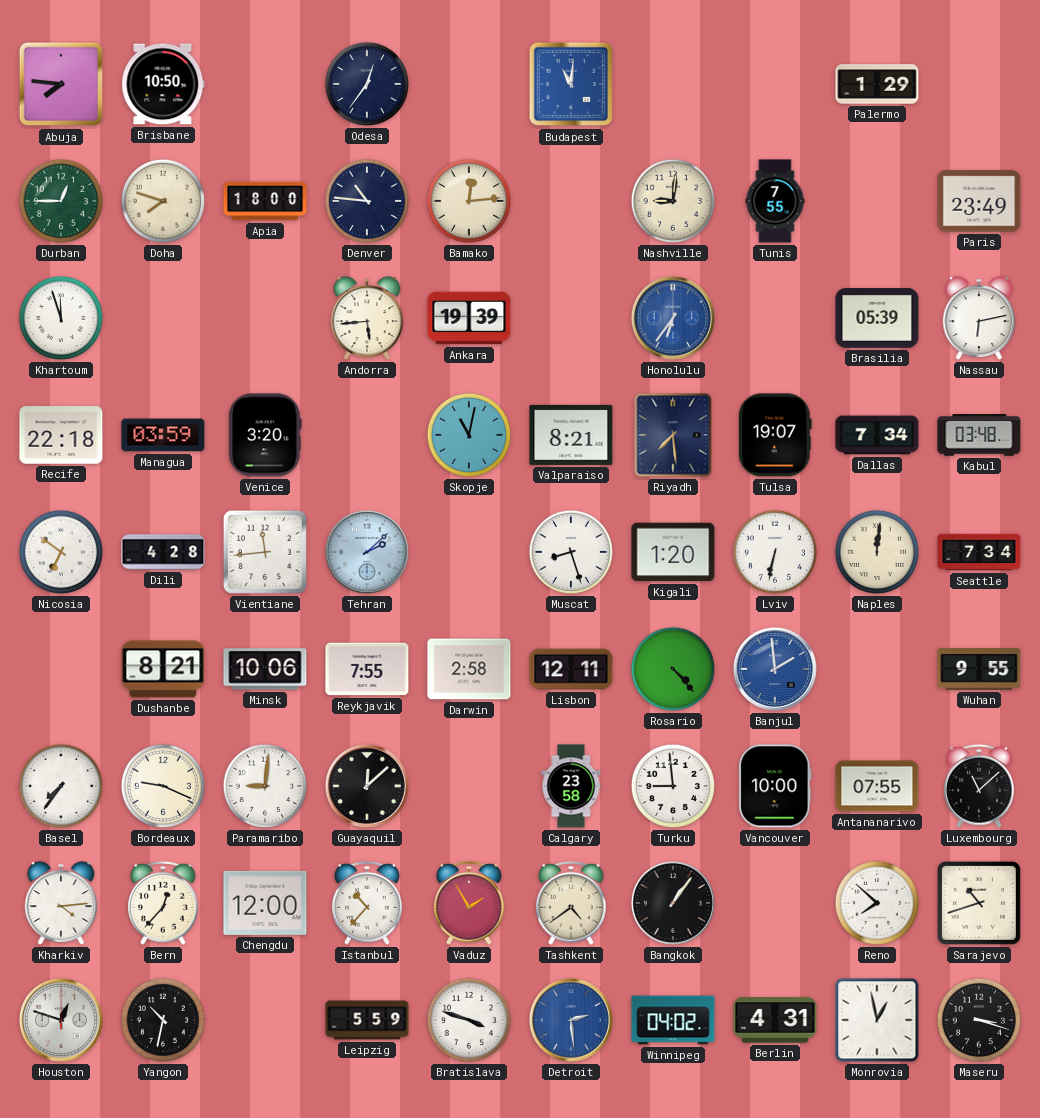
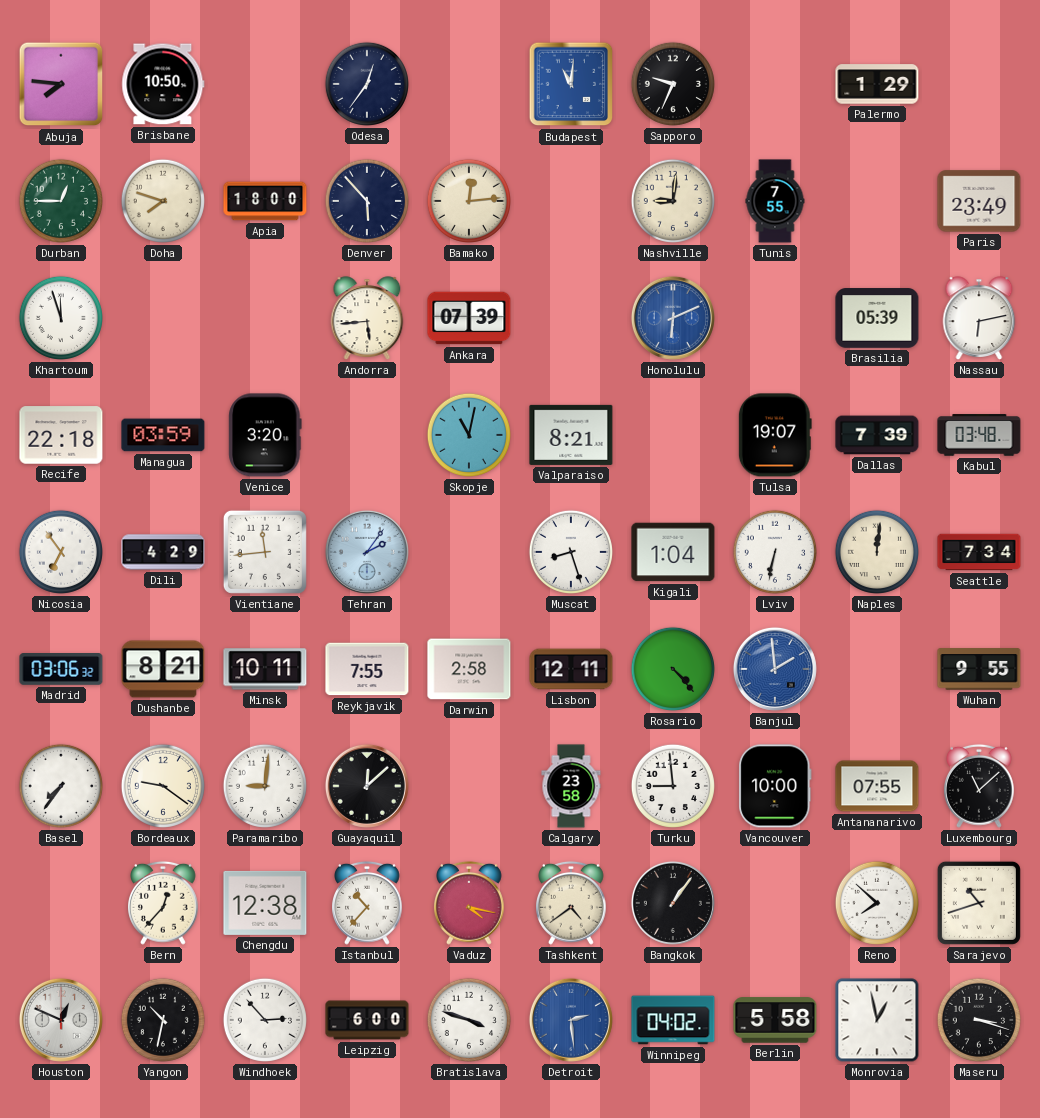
Sapporo: none -> 9:34 (673, 84)
Denver: 10:46 -> 5:53 (367, 201)
Ankara: 19:39 -> 07:39 (469, 318)
Honolulu: 6:36 -> 6:11 (673, 318)
Riyadh: 7:29 -> none (673, 435)
Dallas: 7:34 -> 7:39 (877, 435)
Nicosia: 6:51 -> 6:54 (61, 552)
Dili: 4:28 -> 4:29 (163, 552)
Tehran: 2:08 -> 2:06 (367, 552)
Kigali: 1:20 -> 1:04 (673, 552)
Madrid: none -> 03:06 (61, 670)
Minsk: 10:06 -> 10:11 (265, 669)
Bordeaux: 9:19 -> 9:21 (163, 786)
Kharkiv: 4:14 -> none (61, 903)
Chengdu: 12:00 -> 12:38 (265, 903)
Vaduz: 1:55 -> 4:17 (470, 903)
Houston: 12:48 -> 12:49 (61, 1020)
Windhoek: none -> 2:53 (265, 1020)
Leipzig: 5:59 -> 6:00 (367, 1020)
Berlin: 4:31 -> 5:58 (775, 1020)
